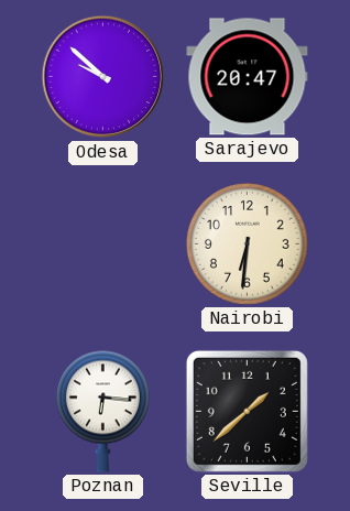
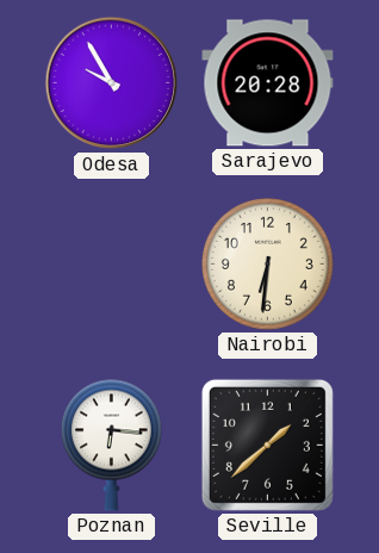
Odesa: 9:52 -> 9:55 (112, 83)
Sarajevo: 20:47 -> 20:28 (268, 83)
